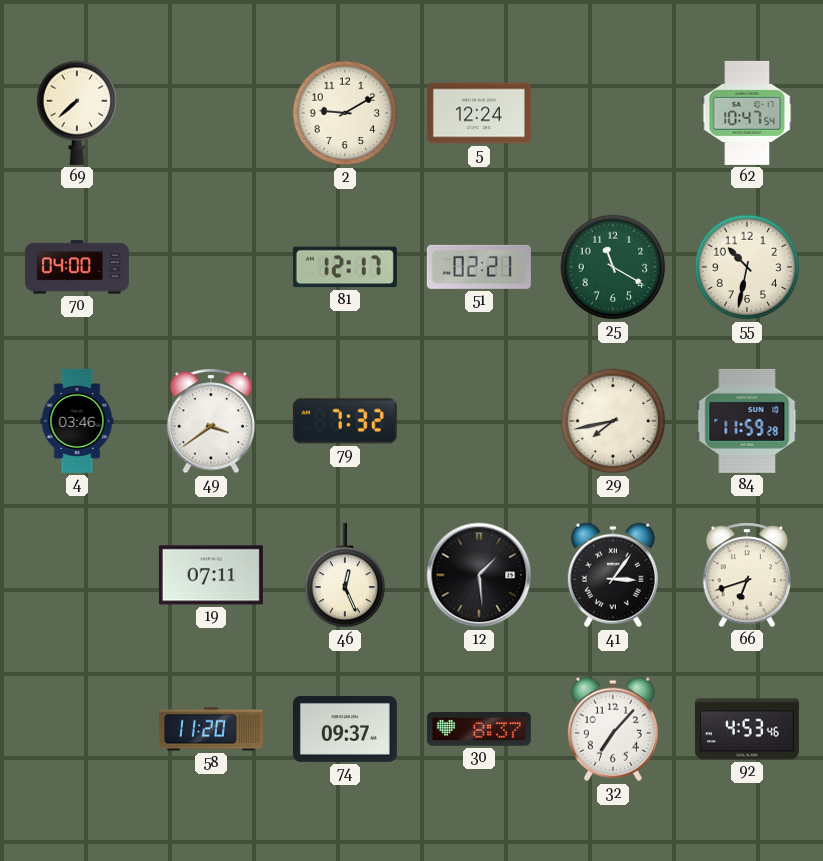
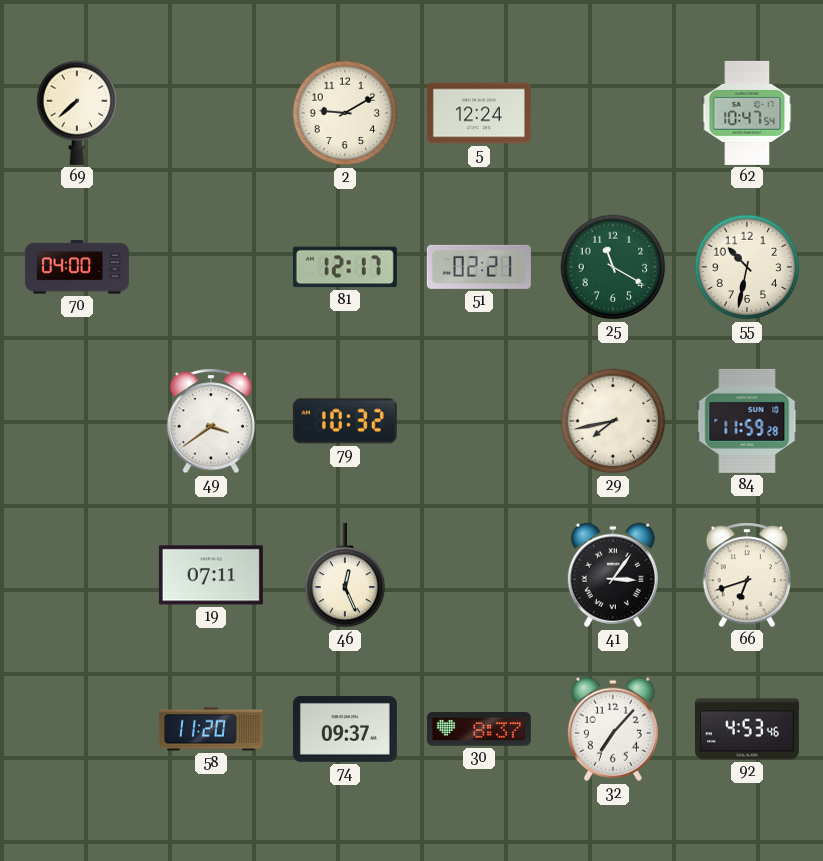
4: 03:46 -> none (77, 421)
79: 7:32 -> 10:32 (345, 421)
12: 1:29 -> none (479, 575)
